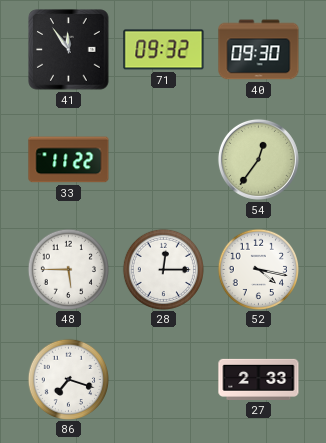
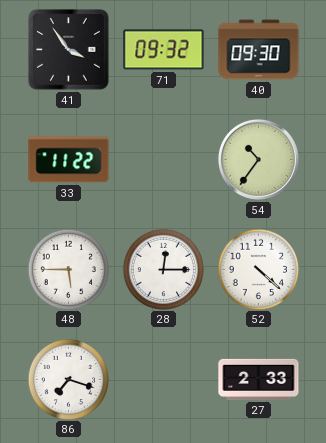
41: 11:54 -> 3:54 (69, 50)
54: 12:36 -> 10:36 (258, 159)
52: 4:17 -> 4:22 (258, 269)
